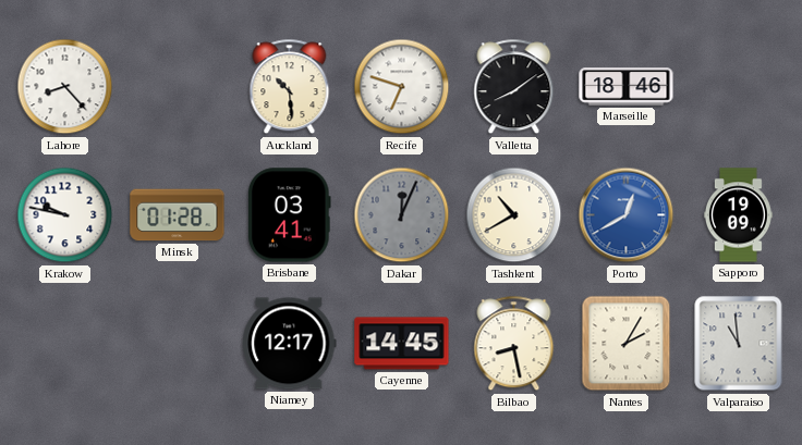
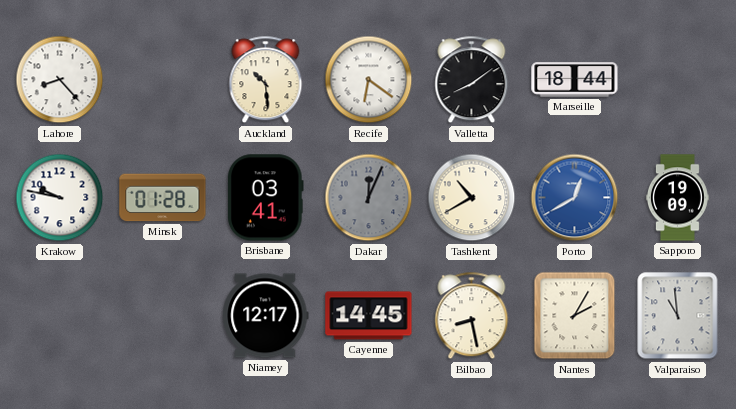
Recife: 6:48 -> 6:21 (369, 80)
Marseille: 18:46 -> 18:44 (575, 80)
